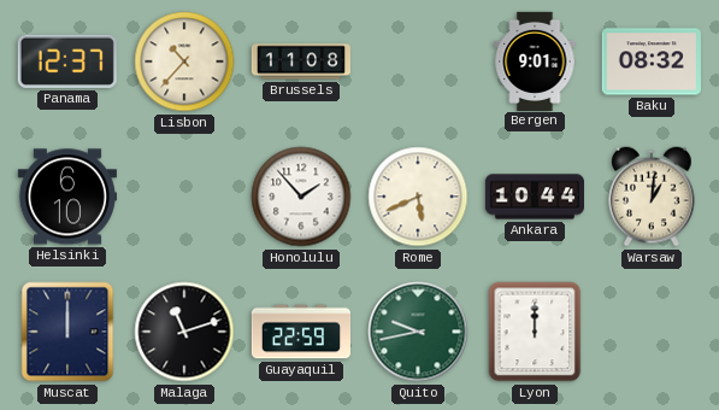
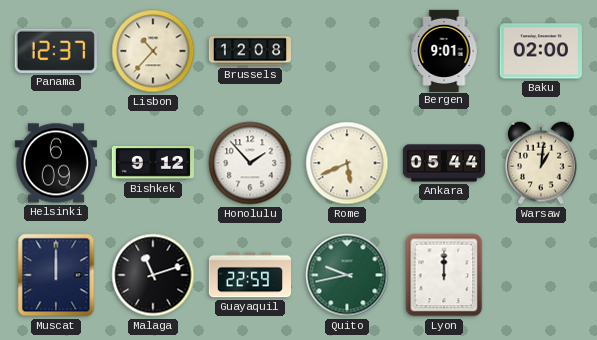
Brussels: 11:08 -> 12:08 (249, 51)
Baku: 08:32 -> 02:00 (541, 51)
Helsinki: 6:10 -> 6:09 (56, 163)
Bishkek: none -> 9:12 (152, 164)
Ankara: 10:44 -> 05:44 (443, 163)
